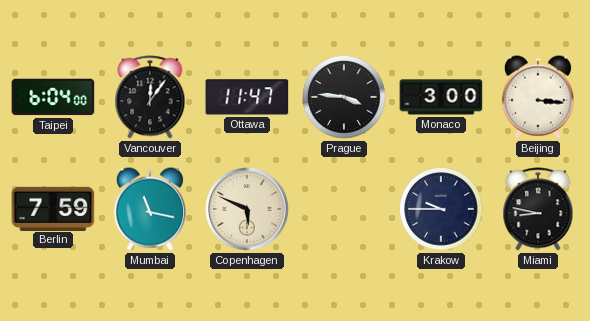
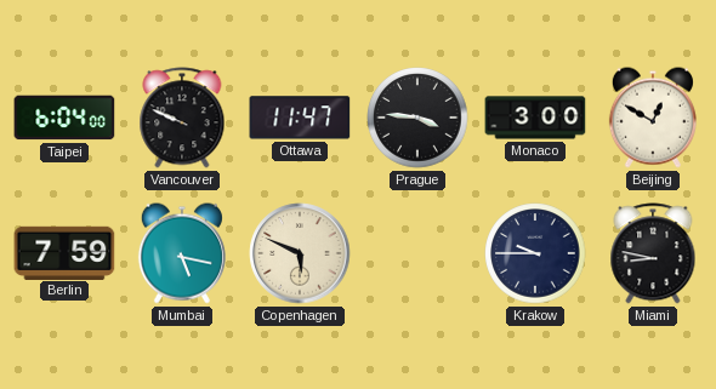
Vancouver: 12:06 -> 9:49 (182, 118)
Beijing: 3:16 -> 12:50 (653, 118)
Mumbai: 11:17 -> 5:17 (182, 253)
